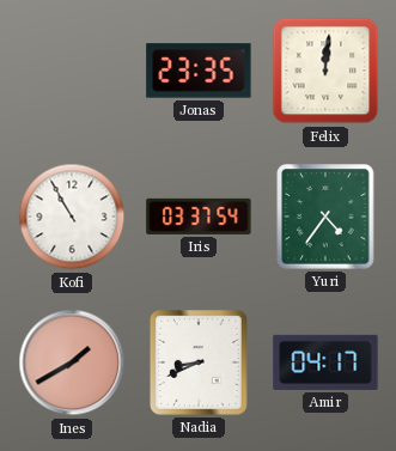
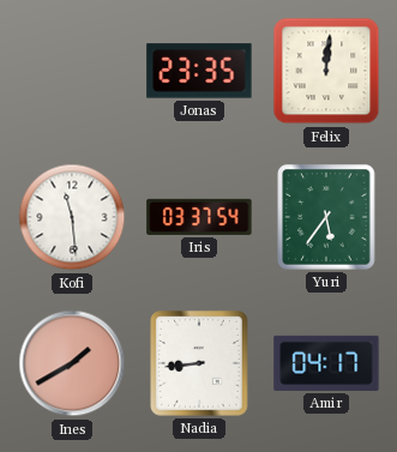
Kofi: 10:55 -> 11:29 (72, 217)
Yuri: 4:36 -> 5:36 (326, 217)
Nadia: 8:41 -> 8:44 (200, 364)
